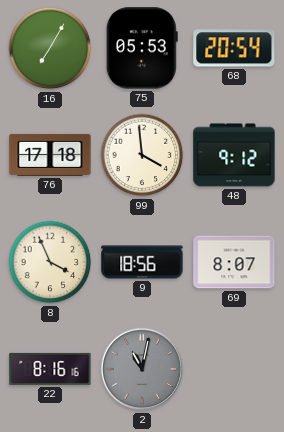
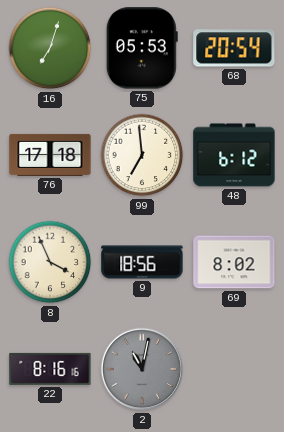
16: 7:05 -> 7:03 (50, 48)
99: 3:59 -> 6:59 (142, 155)
48: 9:12 -> 6:12 (234, 155)
69: 8:07 -> 8:02 (234, 262)
